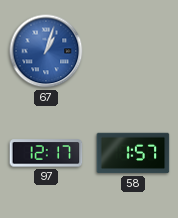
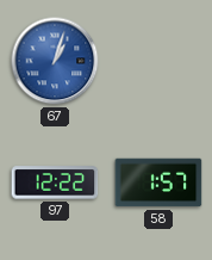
97: 12:17 -> 12:22 (55, 182)
